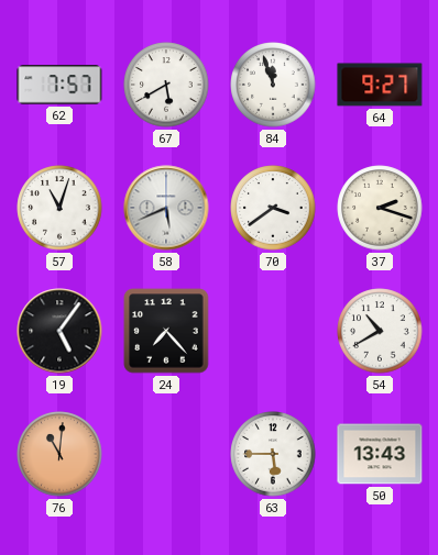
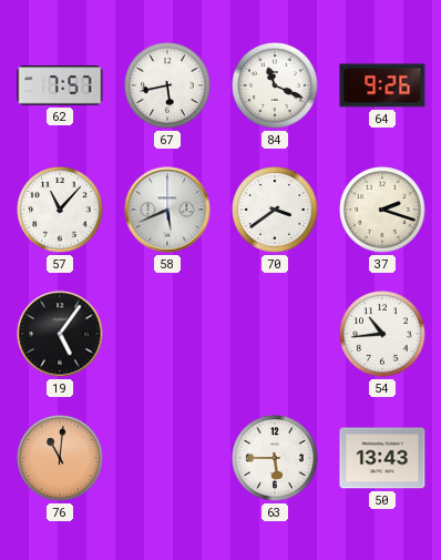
67: 5:40 -> 5:43 (167, 85)
84: 11:57 -> 11:19 (275, 85)
64: 9:27 -> 9:26 (382, 85)
57: 11:03 -> 11:07 (60, 210)
24: 7:23 -> none (166, 331)
54: 10:40 -> 10:44 (382, 334)
